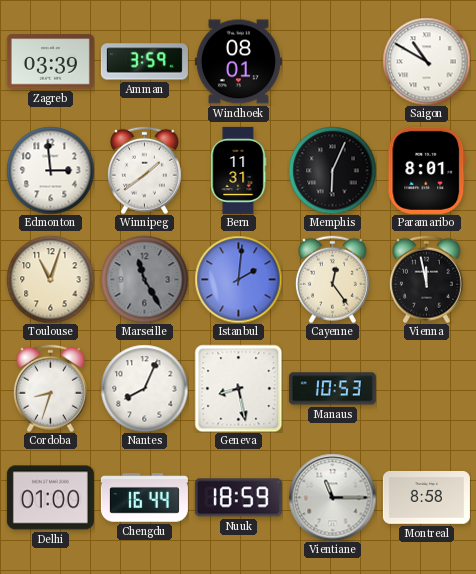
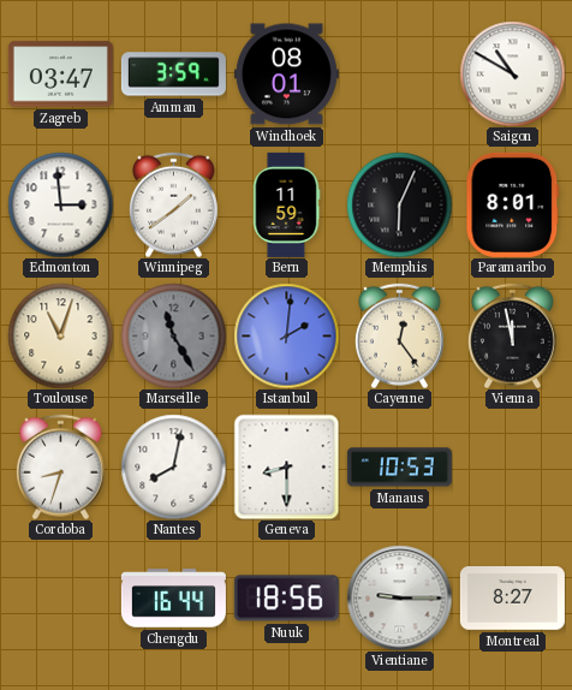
Zagreb: 03:39 -> 03:47 (60, 75)
Bern: 11:31 -> 11:59 (286, 204)
Nantes: 8:04 -> 8:02 (173, 466)
Geneva: 8:28 -> 8:30 (286, 466)
Delhi: 01:00 -> none (50, 498)
Nuuk: 18:59 -> 18:56 (286, 599)
Vientiane: 11:15 -> 9:15 (399, 597)
Montreal: 8:58 -> 8:27 (512, 599)
